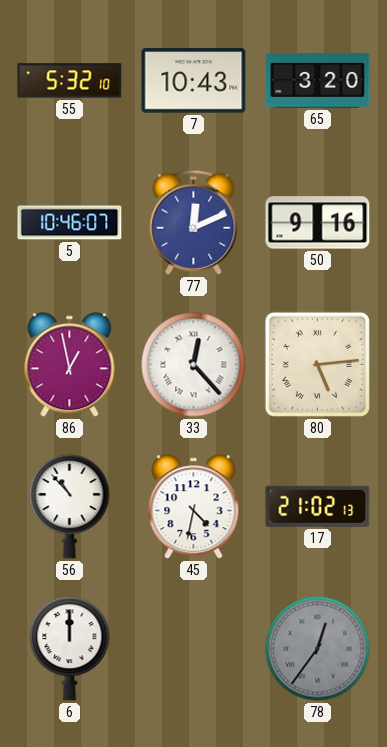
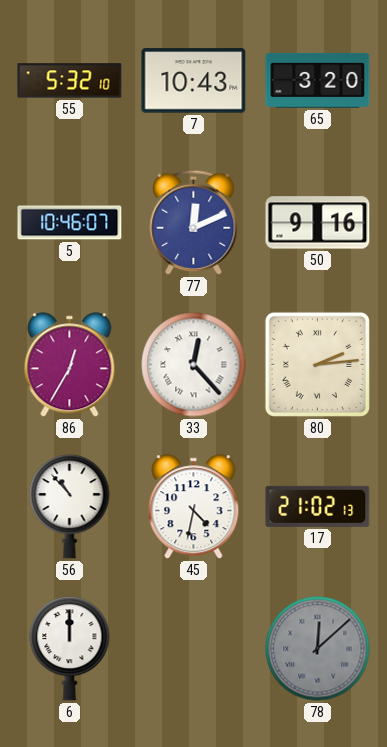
86: 12:58 -> 12:35 (70, 365)
80: 5:14 -> 2:14 (317, 364)
78: 12:36 -> 12:08 (318, 649)
